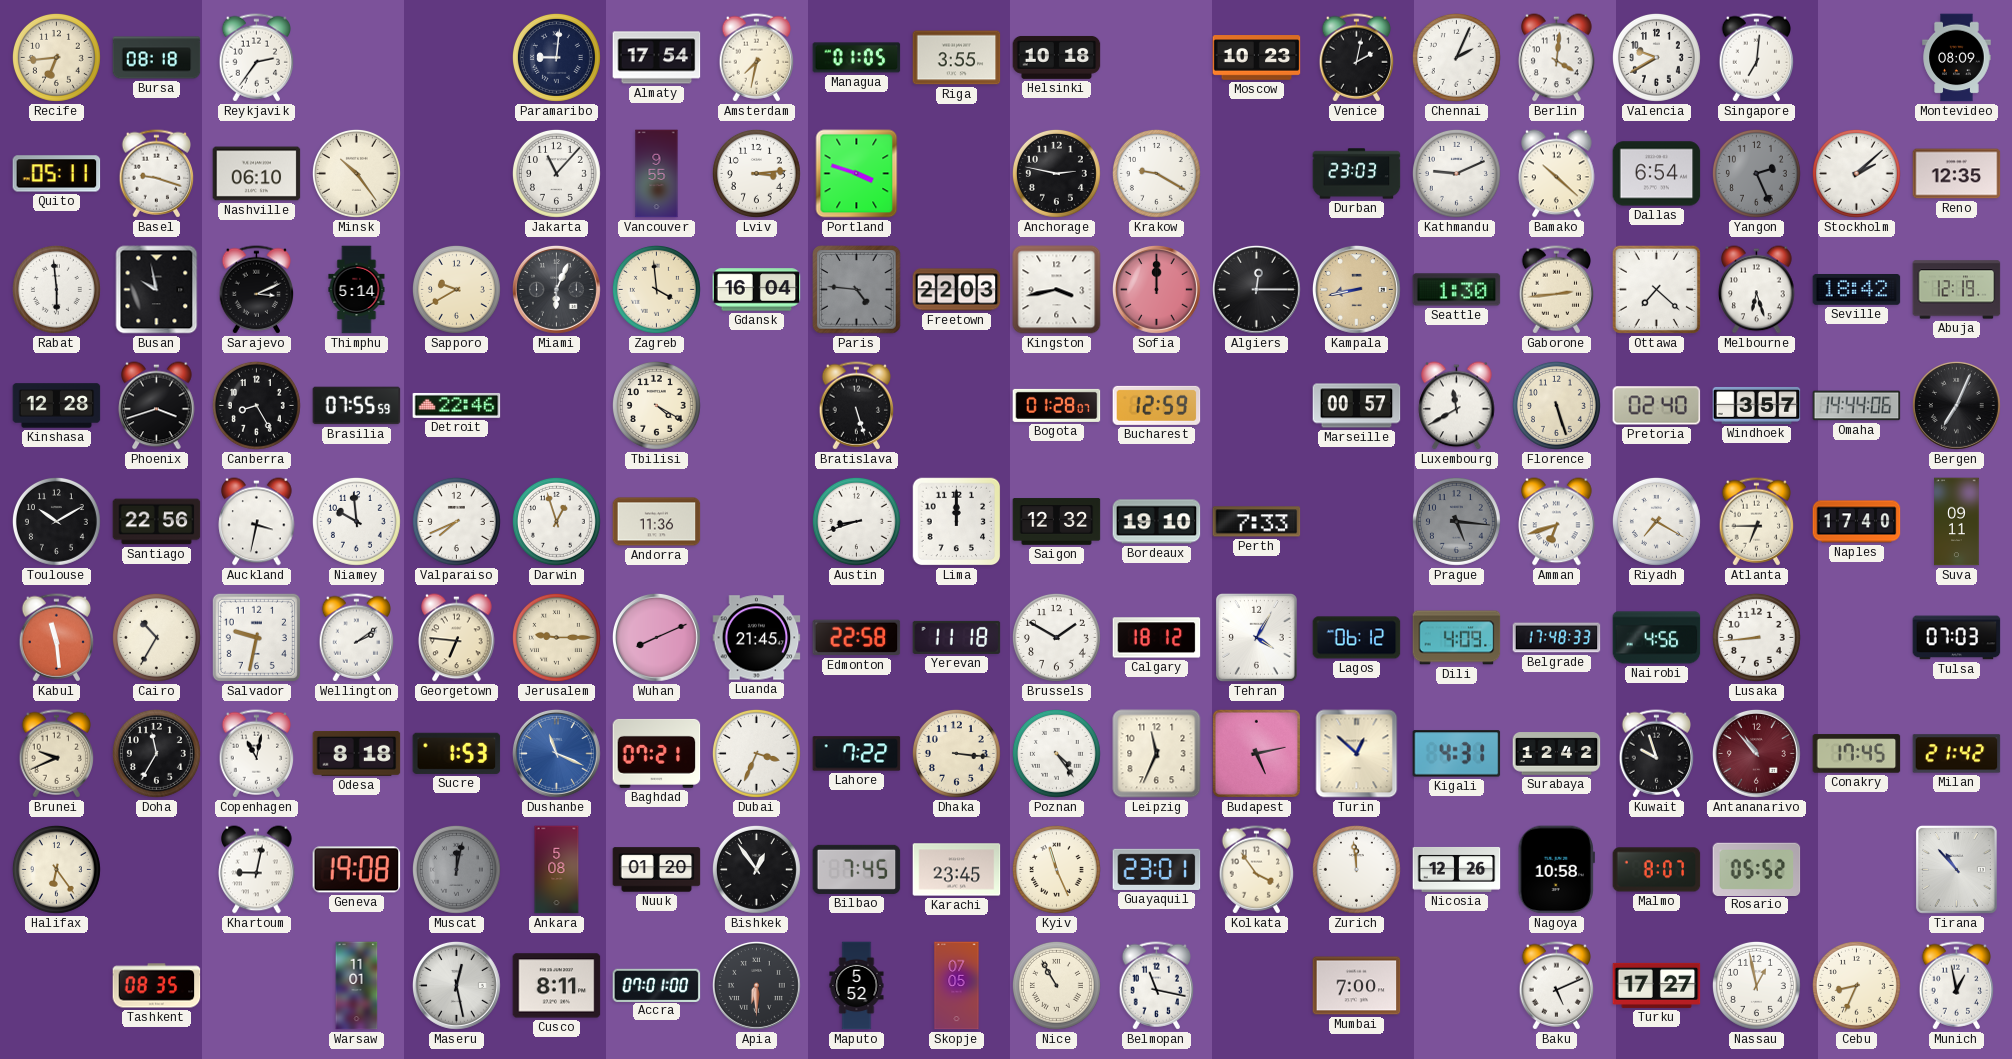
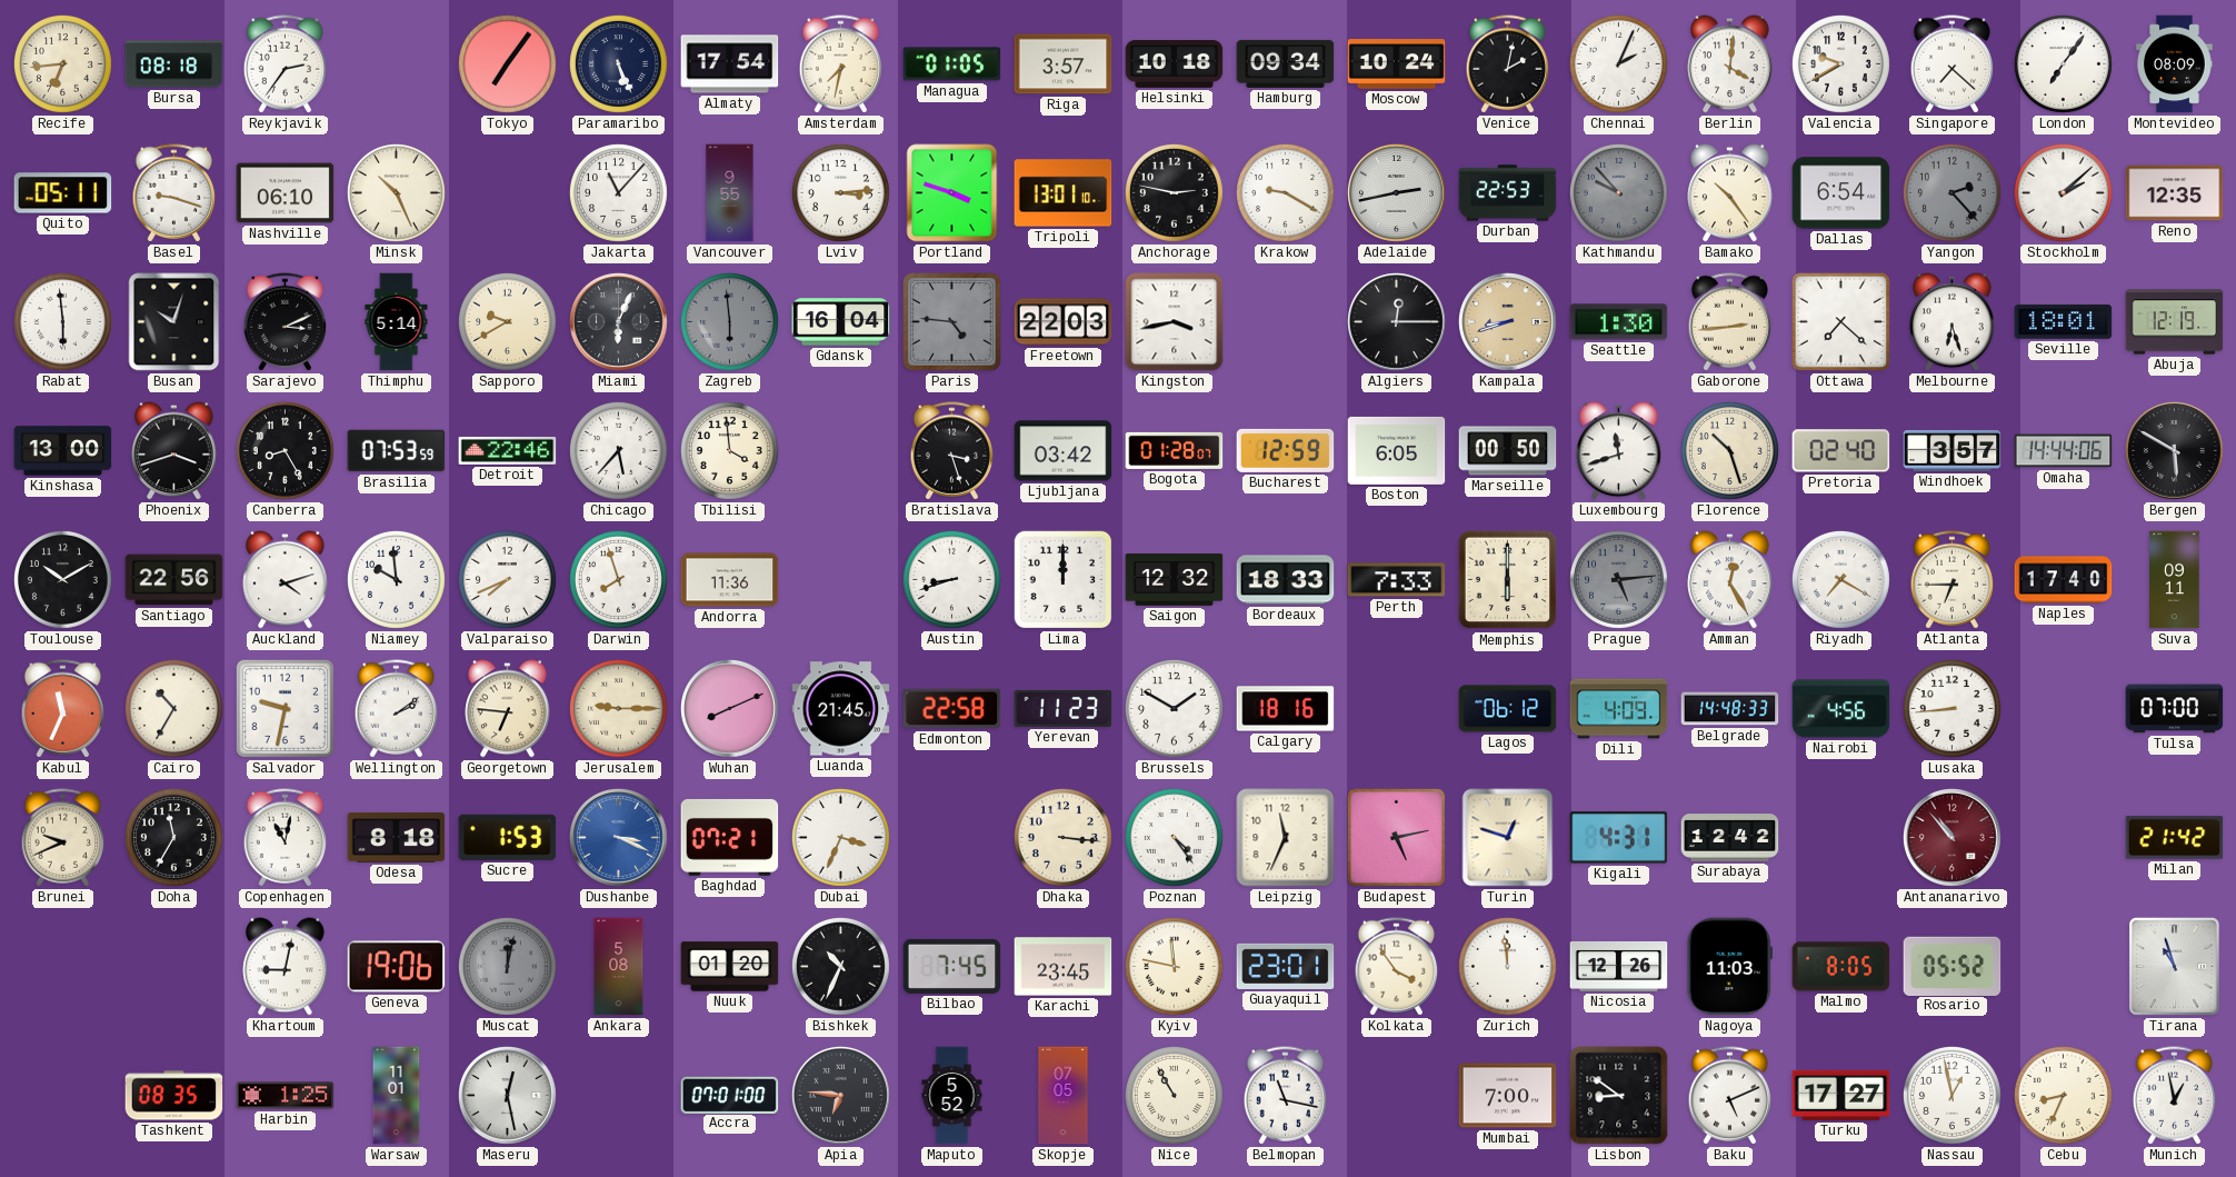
Tokyo: none -> 7:06 (507, 63)
Paramaribo: 9:01 -> 5:26 (618, 63)
Riga: 3:55 -> 3:57 (1064, 64)
Hamburg: none -> 09:34 (1286, 63)
Moscow: 10:23 -> 10:24 (1397, 64)
Singapore: 7:01 -> 7:22 (1953, 64)
London: none -> 7:06 (2063, 63)
Minsk: 10:24 -> 10:26 (396, 192)
Tripoli: none -> 13:01 (1064, 193)
Adelaide: none -> 2:43 (1396, 192)
Durban: 23:03 -> 22:53 (1508, 193)
Kathmandu: 9:11 -> 9:53 (1618, 192)
Kathmandu dial: white -> grey (1618, 192)
Bamako: 10:22 -> 10:24 (1730, 193)
Yangon: 2:26 -> 2:23 (1951, 192)
Busan: 9:58 -> 10:03 (174, 322)
Zagreb: 3:59 -> 5:59 (729, 321)
Zagreb dial: cream -> grey (729, 321)
Sofia: 12:00 -> none (1156, 289)
Kampala: 8:43 -> 8:42 (1507, 321)
Seville: 18:42 -> 18:01 (2064, 322)
Kinshasa: 12:28 -> 13:00 (63, 451)
Brasilia: 07:55 -> 07:53 (397, 451)
Chicago: none -> 5:37 (618, 450)
Tbilisi: 4:20 -> 3:59 (729, 450)
Bratislava: 5:27 -> 3:27 (952, 451)
Ljubljana: none -> 03:42 (1064, 451)
Boston: none -> 6:05 (1397, 450)
Marseille: 00:57 -> 00:50 (1508, 451)
Luxembourg: 11:40 -> 11:42 (1619, 451)
Florence: 5:27 -> 10:27 (1729, 450)
Bergen: 7:04 -> 5:50 (2174, 450)
Auckland: 3:32 -> 4:12 (286, 580)
Darwin: 12:57 -> 7:57 (618, 579)
Bordeaux: 19:10 -> 18:33 (1286, 580)
Memphis: none -> 6:00 (1508, 580)
Prague: 5:16 -> 5:14 (1618, 579)
Amman: 6:42 -> 12:25 (1730, 580)
Kabul: 11:29 -> 11:34 (63, 709)
Yerevan: 11:18 -> 11:23 (1064, 708)
Calgary: 18:12 -> 18:16 (1286, 709)
Tehran: 4:05 -> none (1256, 637)
Belgrade: 17:48 -> 14:48 (1730, 709)
Tulsa: 07:03 -> 07:00 (2175, 709)
Dushanbe: 11:19 -> 3:19 (618, 837)
Lahore: 7:22 -> none (857, 754)
Turin: 12:52 -> 12:48 (1508, 838)
Kuwait: 9:57 -> none (1657, 754)
Conakry: 17:45 -> none (1857, 754)
Halifax: 6:24 -> none (56, 869)
Geneva: 19:08 -> 19:06 (397, 967)
Bishkek: 12:54 -> 10:34 (840, 966)
Kyiv: 11:26 -> 11:47 (1174, 966)
Nagoya: 10:58 -> 11:03 (1729, 967)
Malmo: 8:07 -> 8:05 (1841, 967)
Tirana: 10:53 -> 10:57 (2174, 966)
Harbin: none -> 1:25 (286, 1096)
Cusco: 8:11 -> none (557, 986)
Apia: 6:30 -> 6:46 (840, 1095)
Lisbon: none -> 8:51 (1619, 1096)
